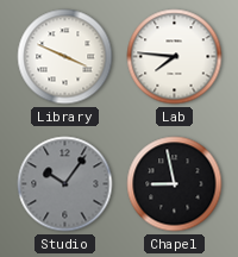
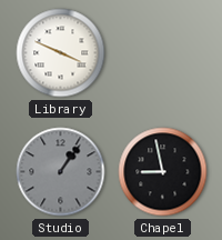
Lab: 7:46 -> none (175, 57)
Studio: 10:06 -> 1:06 (61, 172)
